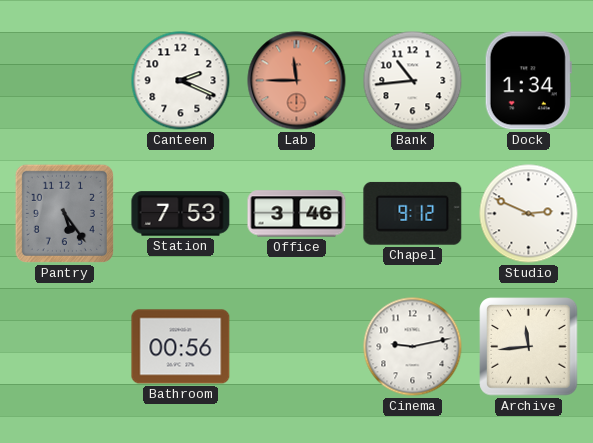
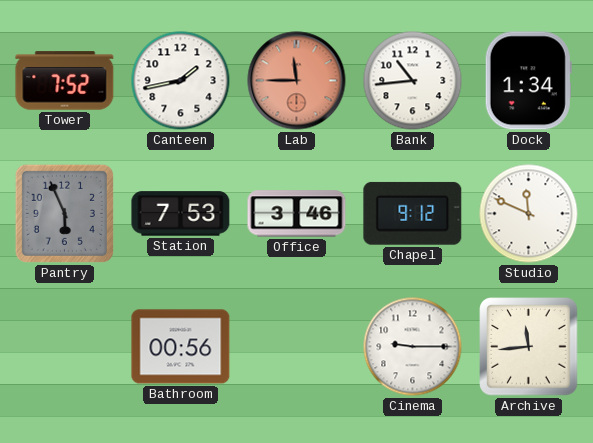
Tower: none -> 7:52 (65, 81)
Canteen: 2:19 -> 1:43 (181, 81)
Pantry: 5:24 -> 5:56 (64, 213)
Studio: 2:49 -> 11:49 (529, 214)
Cinema: 9:13 -> 9:15 (413, 347)
